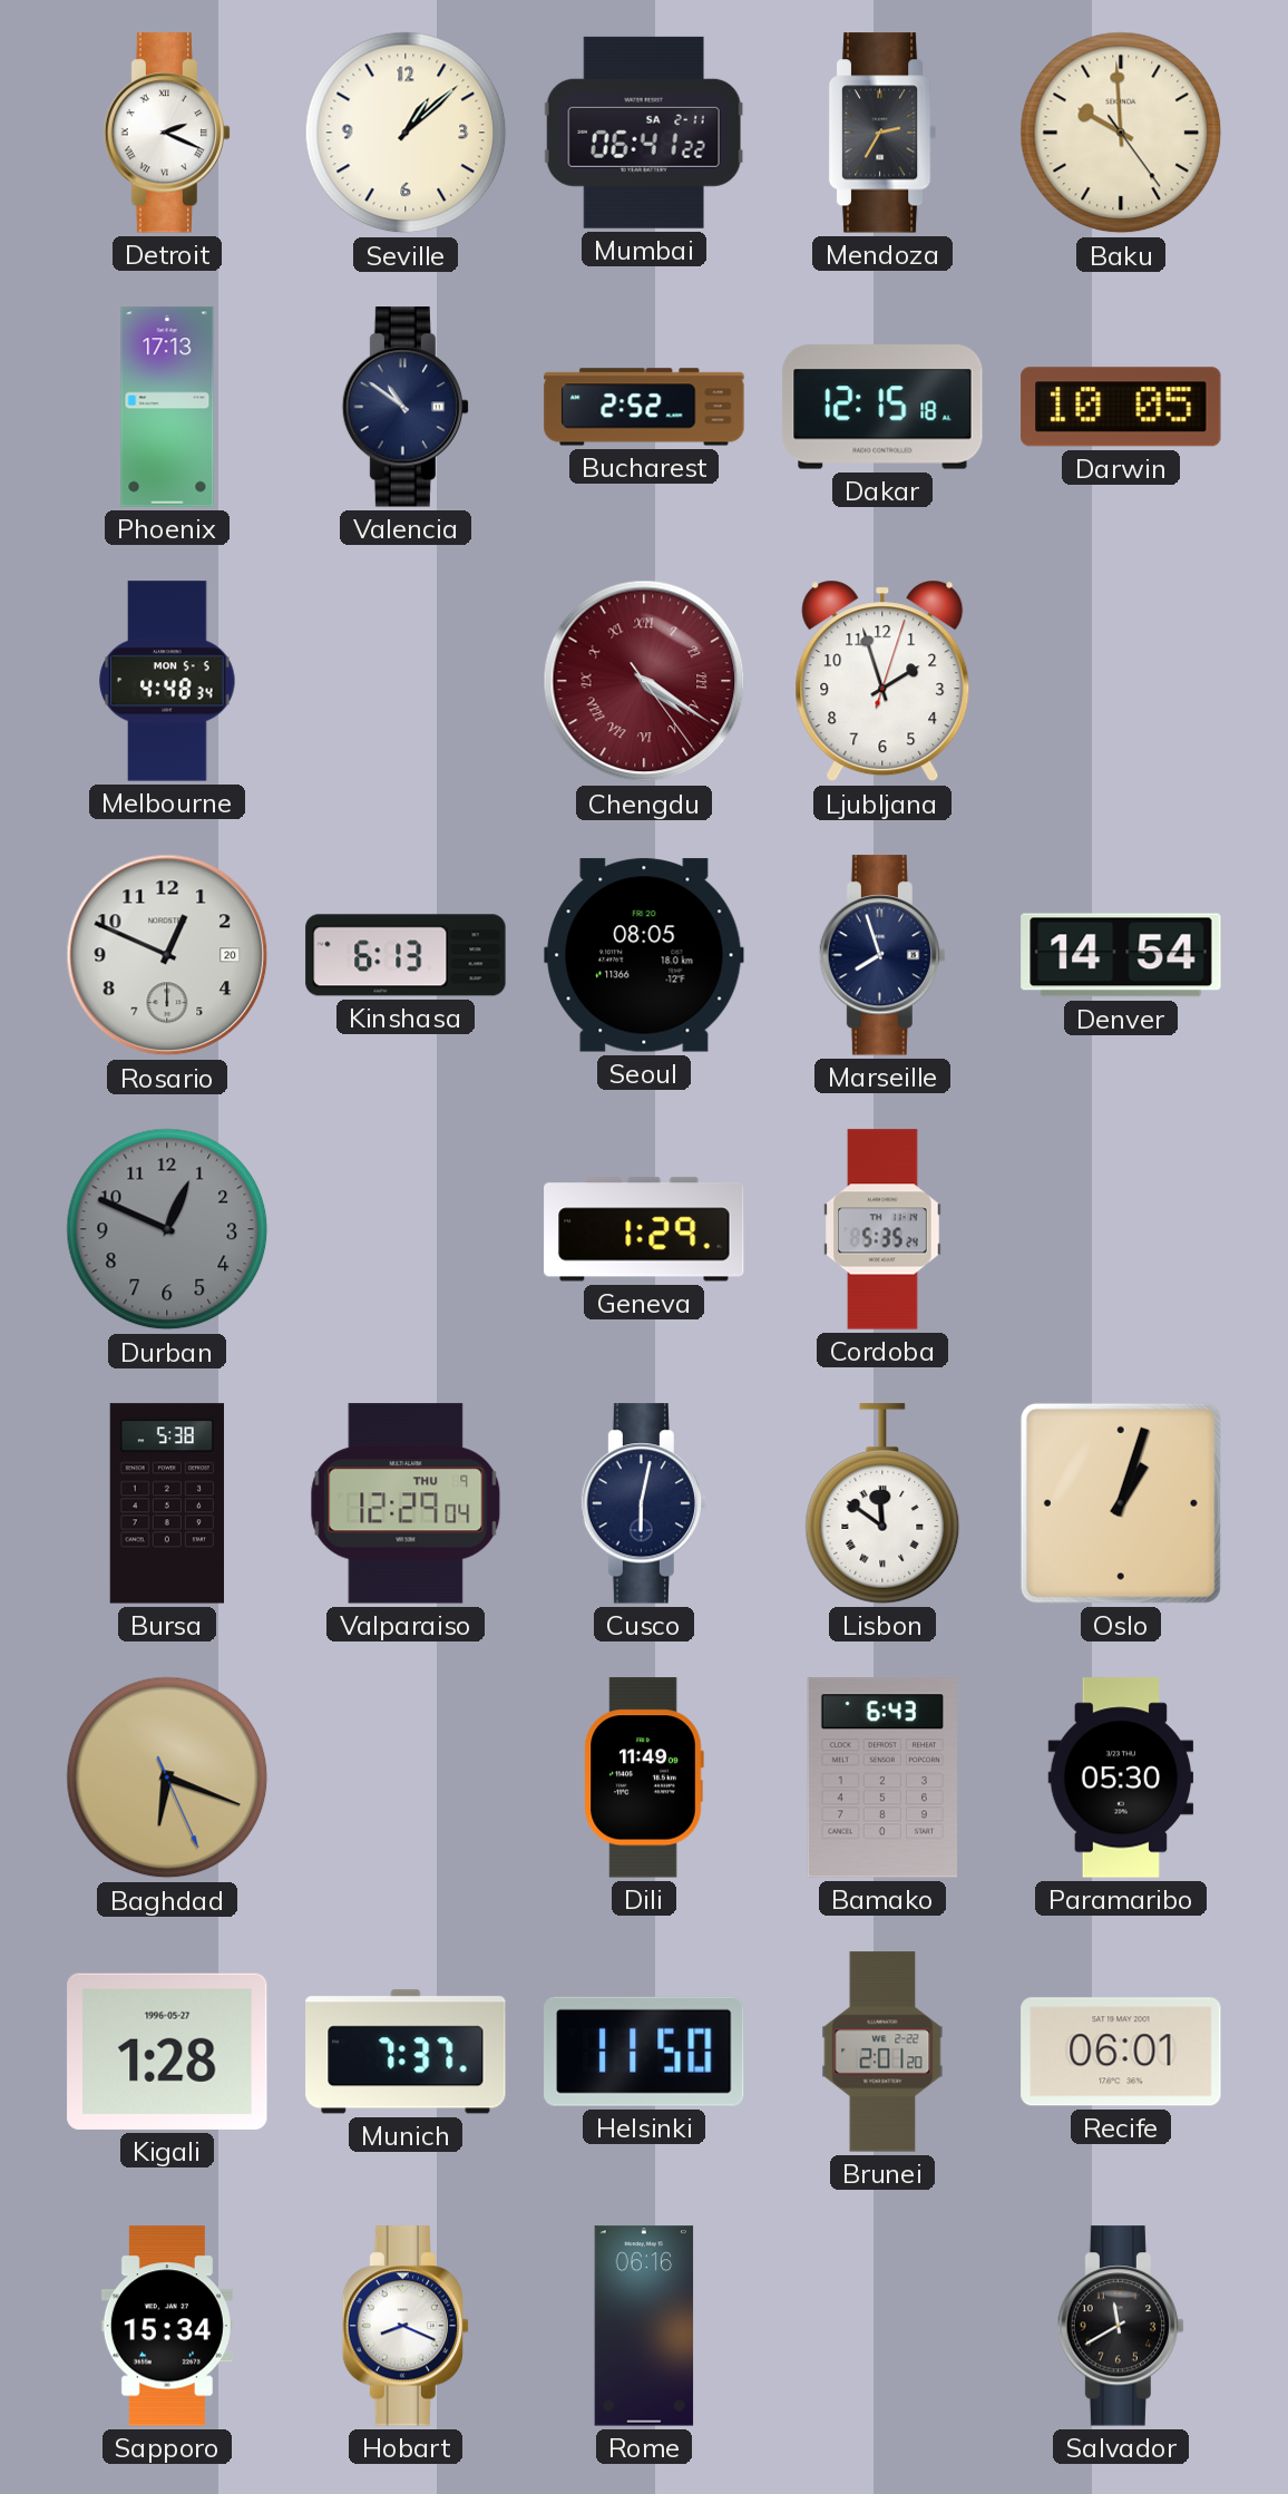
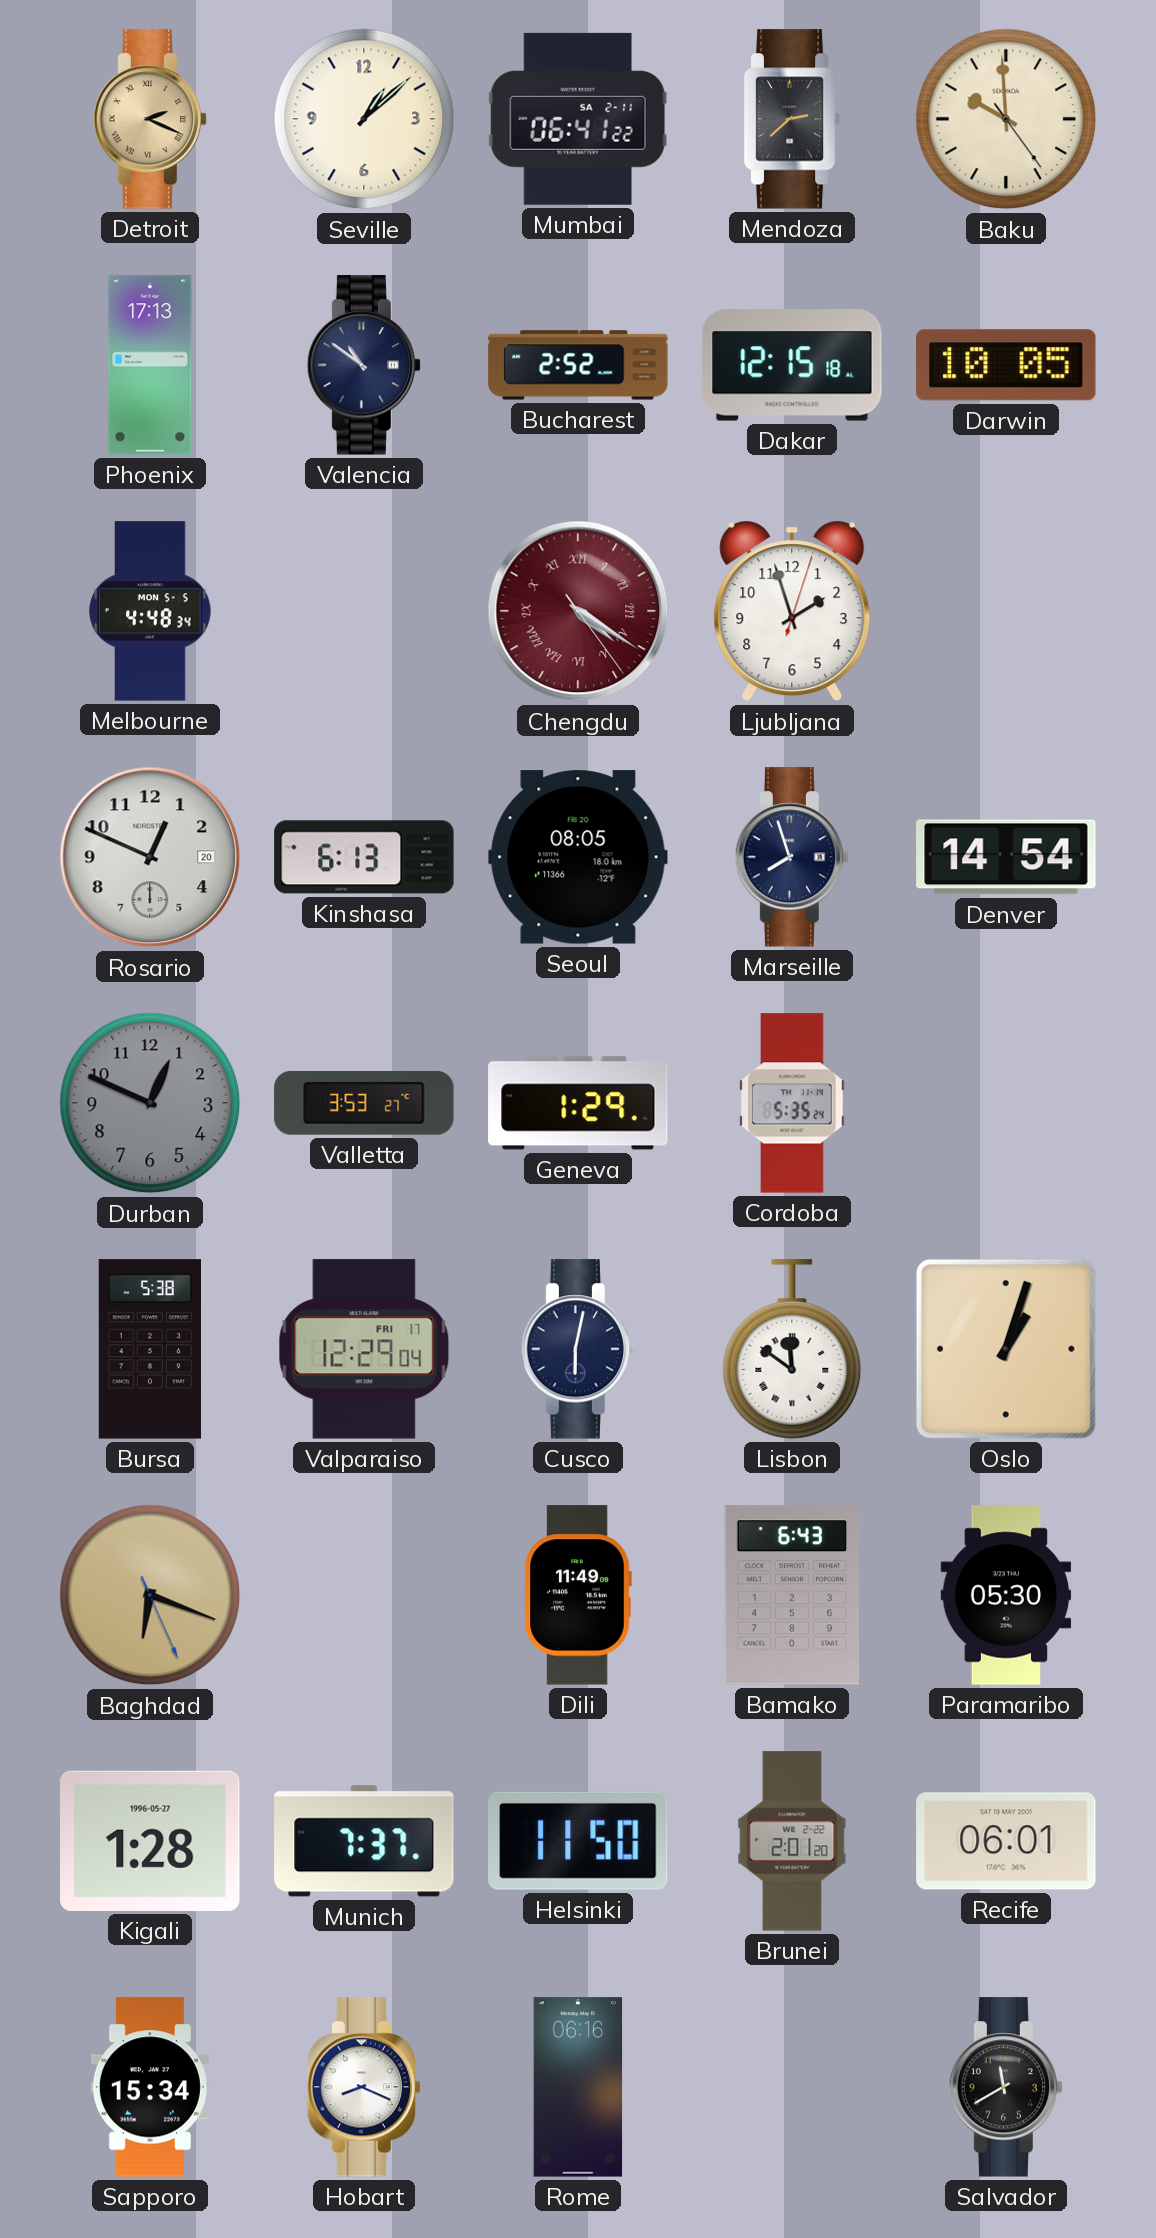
Detroit dial: white -> champagne (150, 119)
Mendoza: 2:35 -> 2:38 (792, 119)
Valletta: none -> 3:53 (364, 1103)
Valparaiso date: THU 9 -> FRI 17 (364, 1349)
